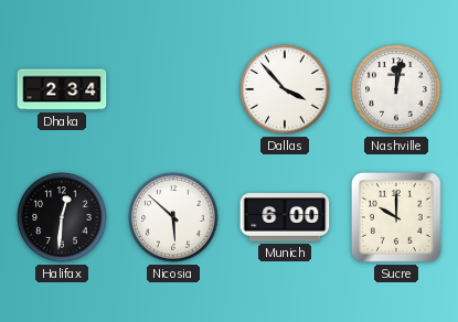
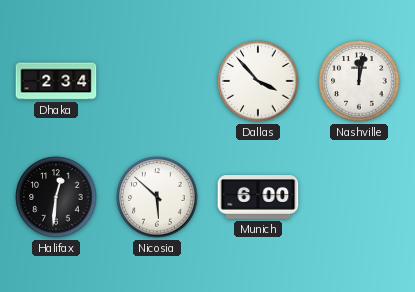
Sucre: 10:00 -> none (397, 218)
